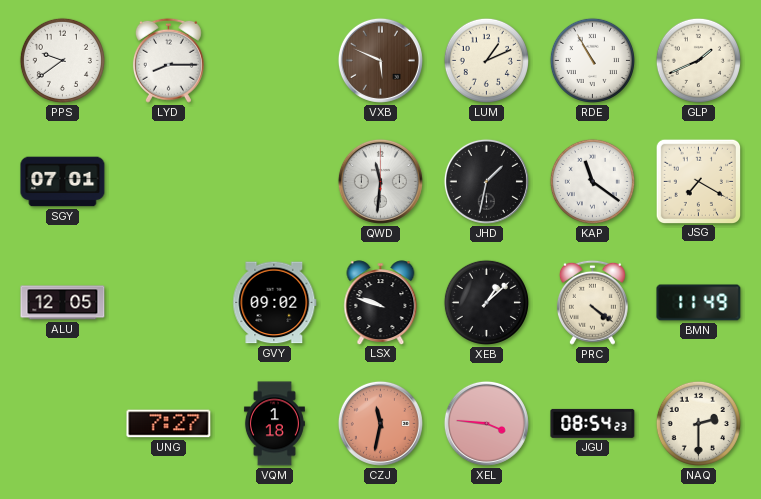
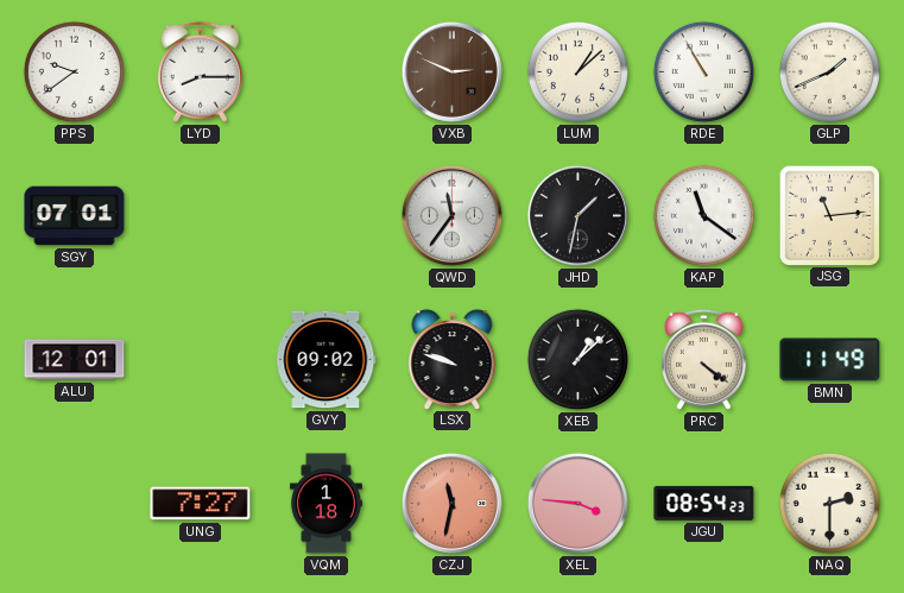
VXB: 5:49 -> 2:49 (451, 71)
LUM: 1:11 -> 1:08 (577, 71)
QWD: 11:31 -> 11:36 (451, 215)
JSG: 7:20 -> 11:14 (829, 215)
ALU: 12:05 -> 12:01 (75, 360)
